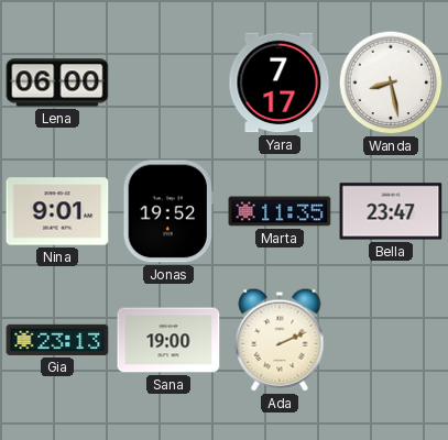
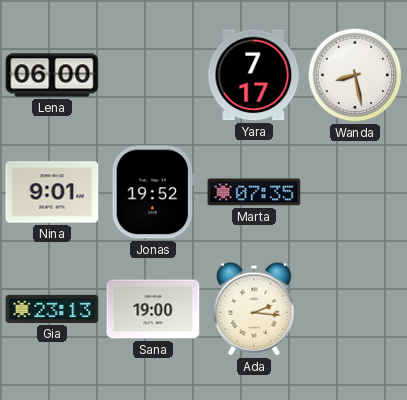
Marta: 11:35 -> 07:35 (254, 192)
Bella: 23:47 -> none (391, 211)
Ada: 2:11 -> 2:16 (254, 309)
